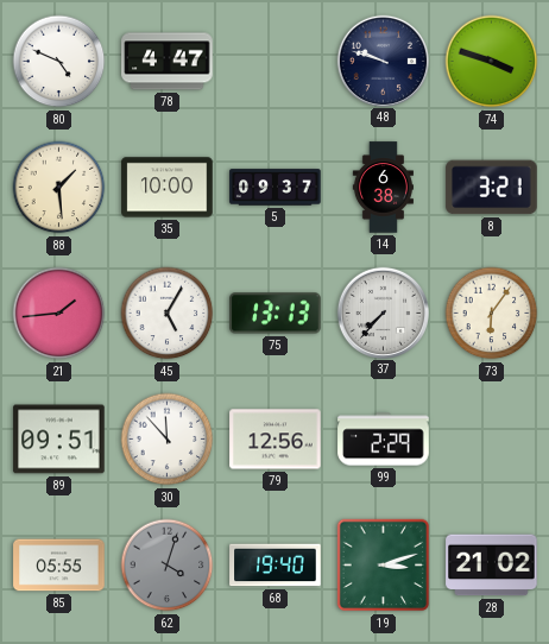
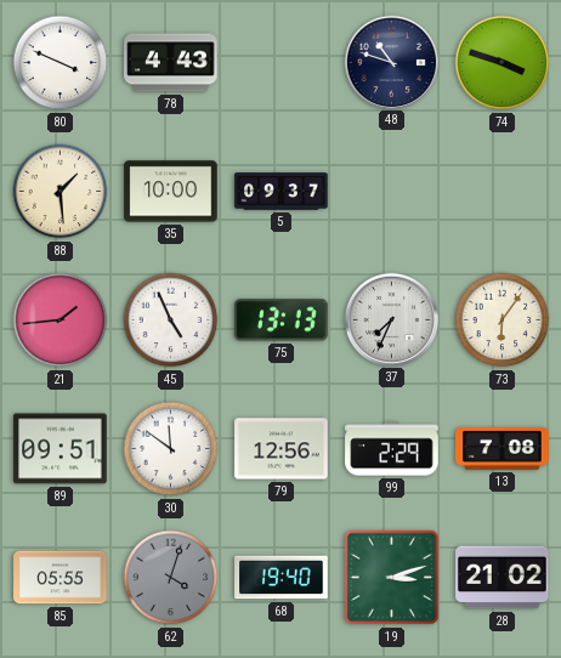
80: 4:49 -> 3:49 (61, 63)
78: 4:47 -> 4:43 (171, 63)
48: 9:48 -> 10:48 (391, 62)
14: 6:38 -> none (383, 188)
8: 3:21 -> none (492, 188)
45: 5:05 -> 4:56 (171, 321)
37: 7:37 -> 7:34 (391, 319)
30: 11:53 -> 11:51 (171, 449)
13: none -> 7:08 (503, 448)
